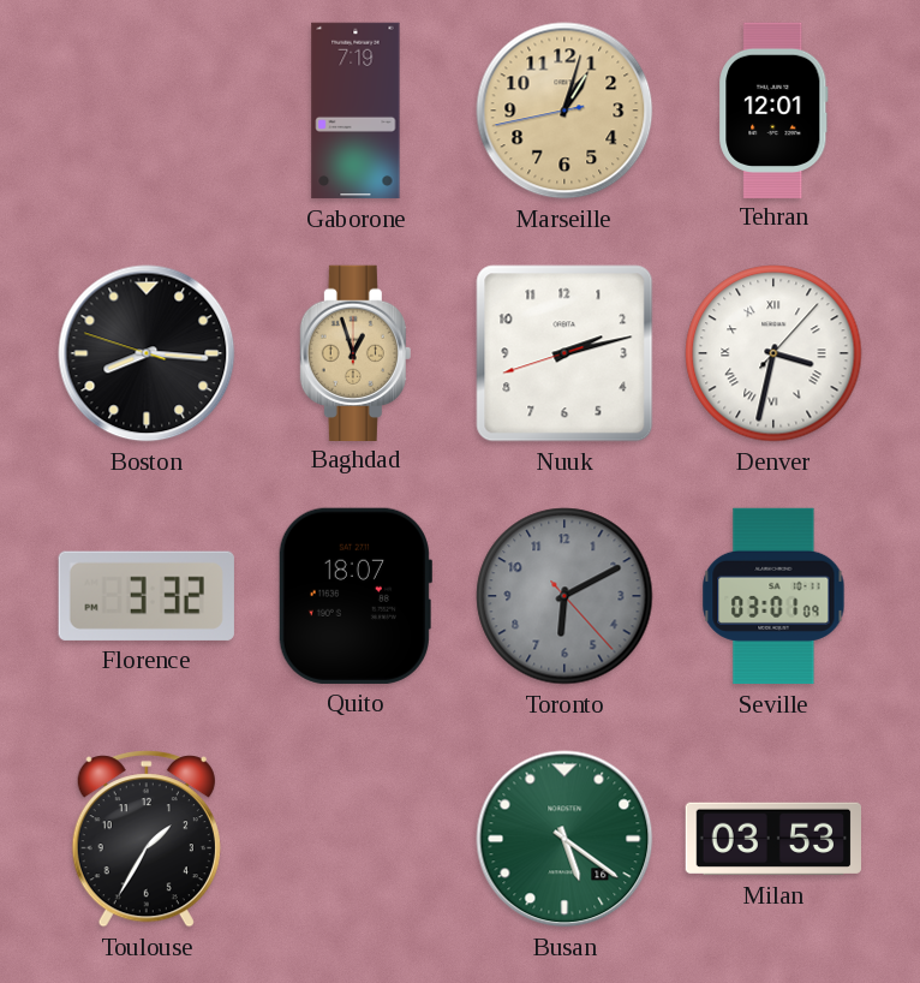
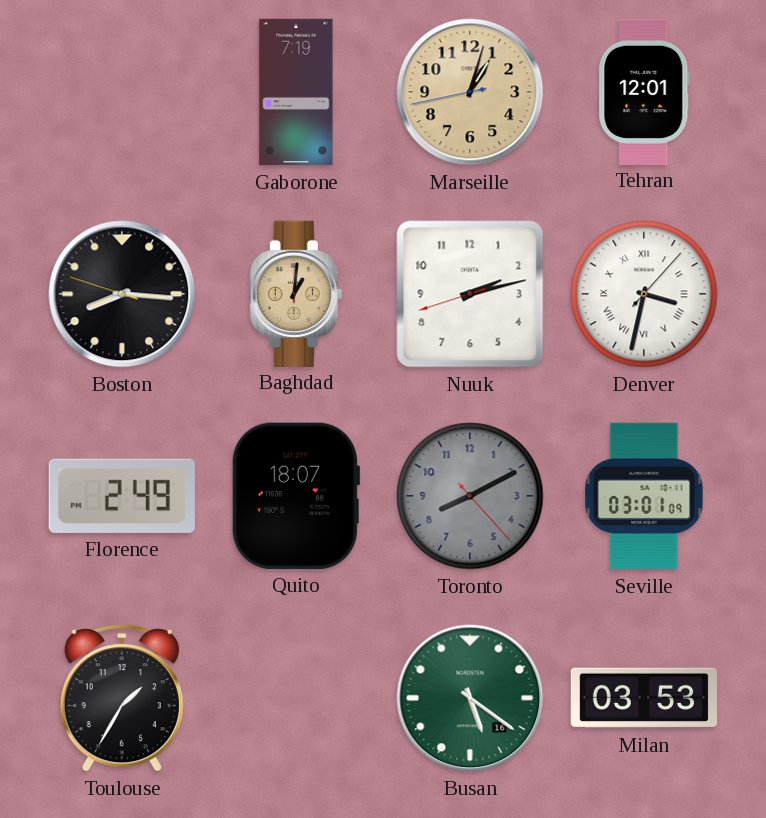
Baghdad: 12:57 -> 1:01 (296, 293)
Florence: 3:32 -> 2:49 (122, 496)
Toronto: 6:10 -> 8:10 (470, 496)
